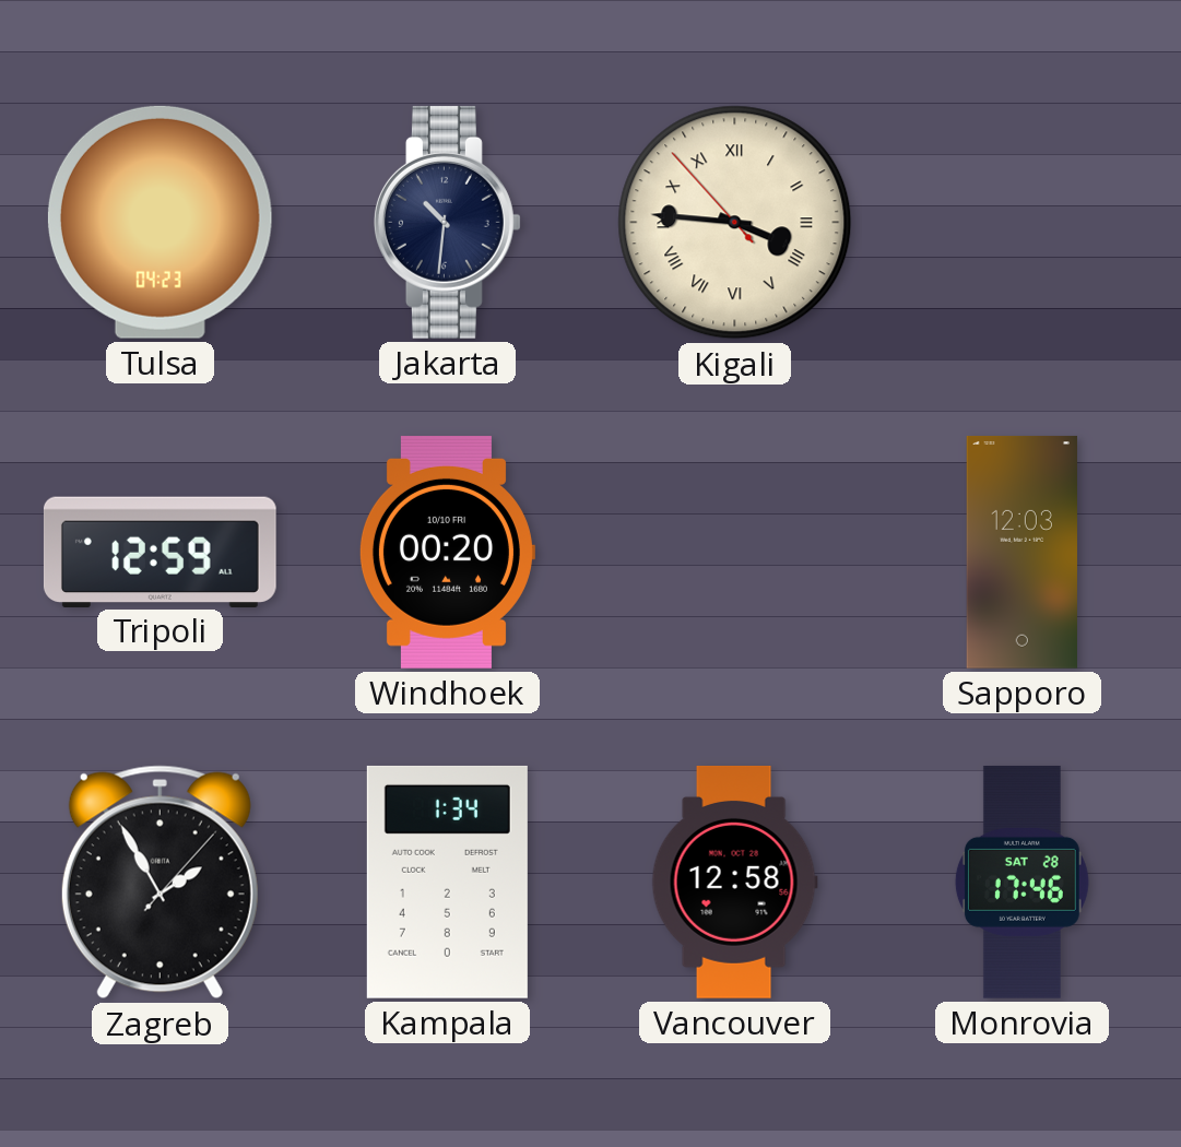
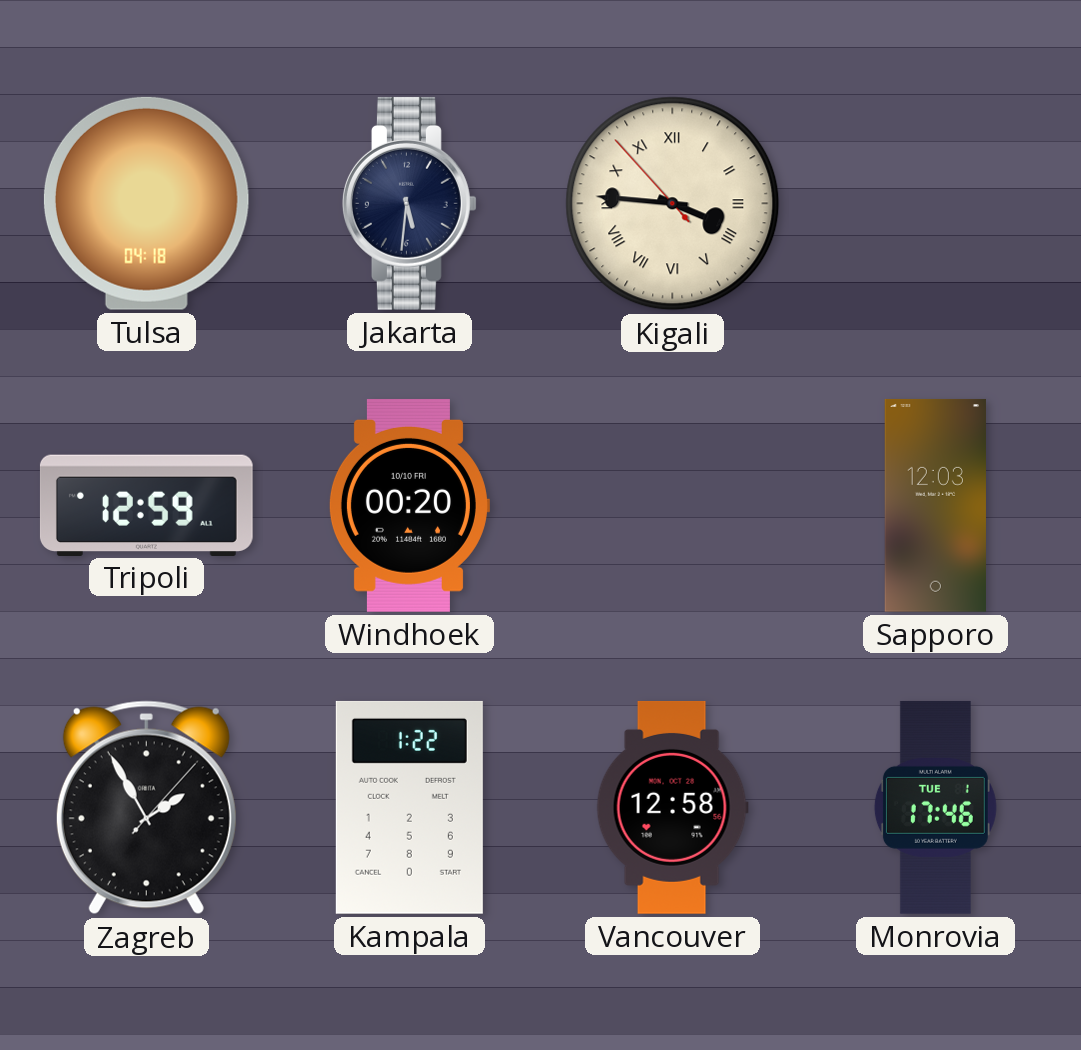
Tulsa: 04:23 -> 04:18 (146, 203)
Jakarta: 10:31 -> 5:31 (409, 203)
Kampala: 1:34 -> 1:22 (409, 807)
Monrovia date: SAT 28 -> TUE 1 (935, 807)
